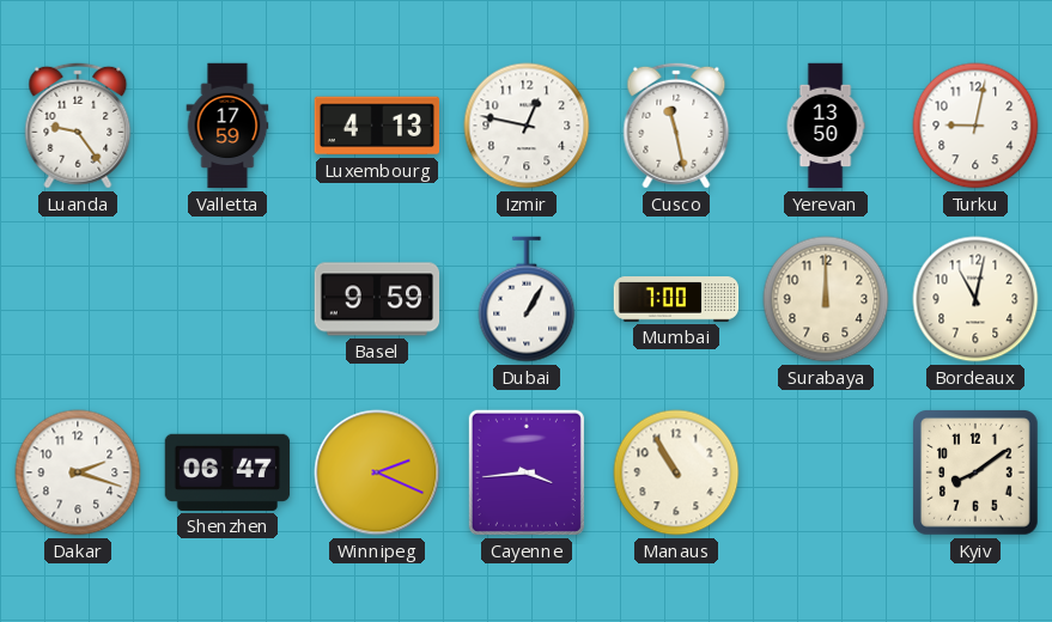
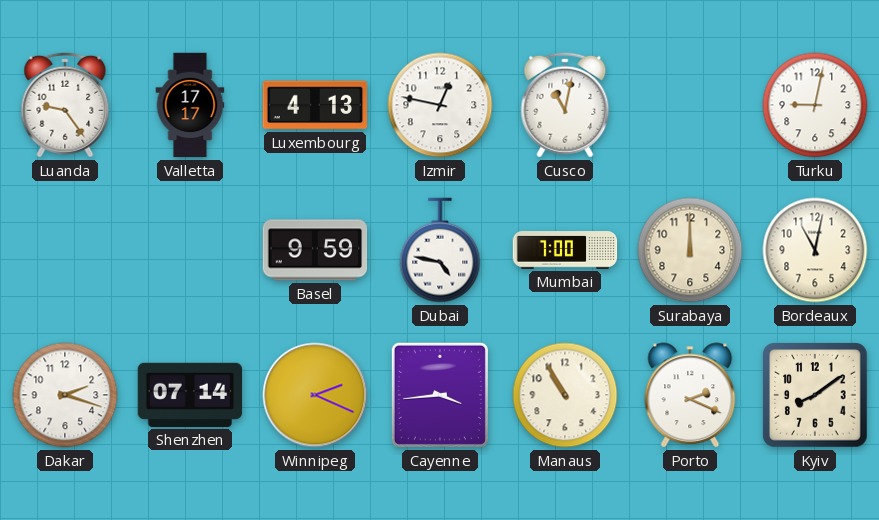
Valletta: 17:59 -> 17:17 (190, 105)
Cusco: 11:28 -> 11:02 (565, 105)
Yerevan: 13:50 -> none (826, 126)
Dubai: 1:05 -> 4:47 (440, 250)
Shenzhen: 06:47 -> 07:14 (190, 395)
Porto: none -> 2:19 (690, 395)
